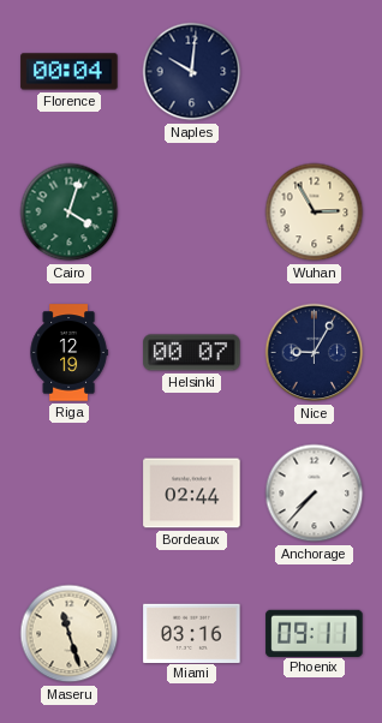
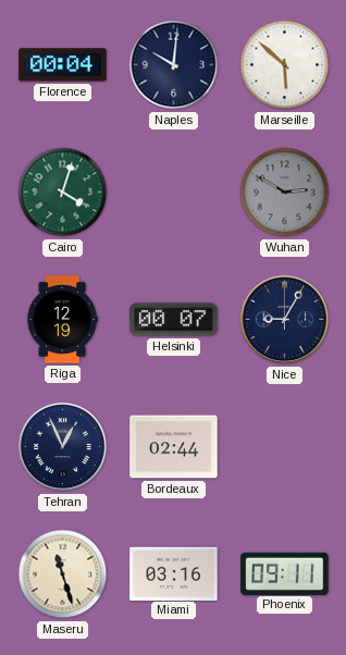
Marseille: none -> 5:52 (285, 65)
Wuhan: 2:55 -> 2:50 (285, 193)
Wuhan dial: cream -> grey (285, 193)
Tehran: none -> 12:56 (63, 447)
Anchorage: 7:37 -> none (315, 494)
